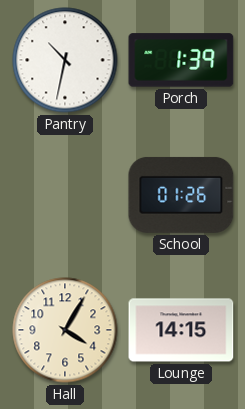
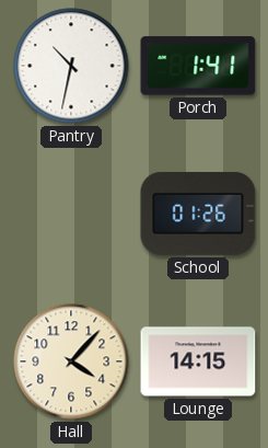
Porch: 1:39 -> 1:41 (198, 66)
Hall: 4:05 -> 4:07 (71, 361)
